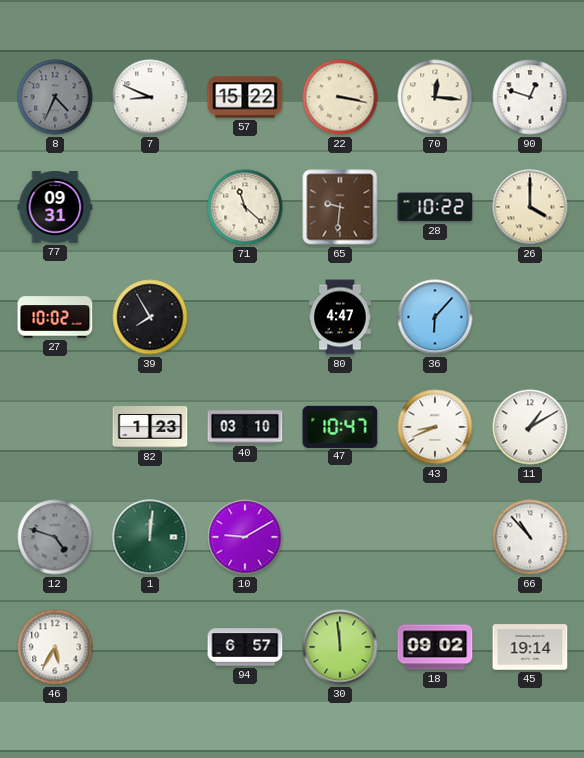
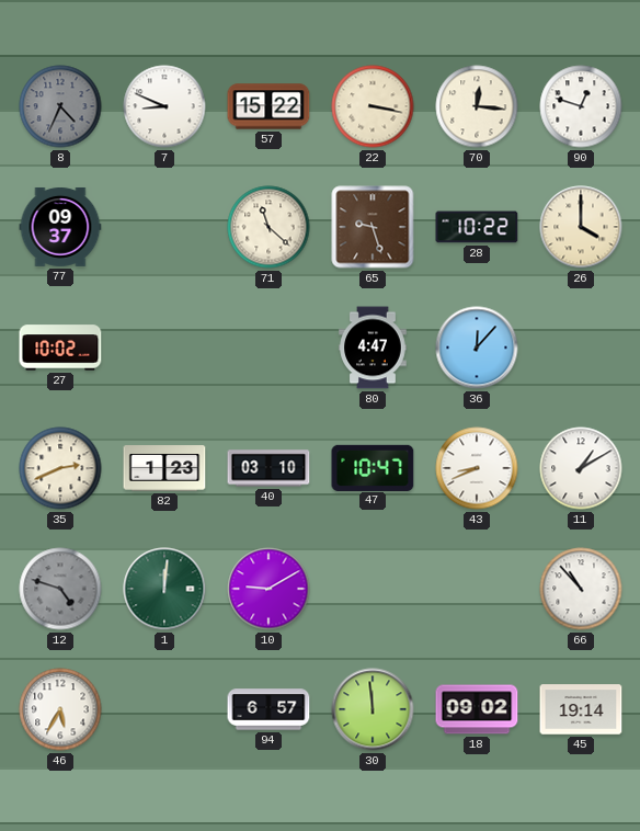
77: 09:31 -> 09:37 (60, 227)
65: 9:31 -> 9:27 (373, 227)
39: 7:55 -> none (150, 317)
36: 6:07 -> 12:07 (477, 348)
35: none -> 2:41 (60, 468)
